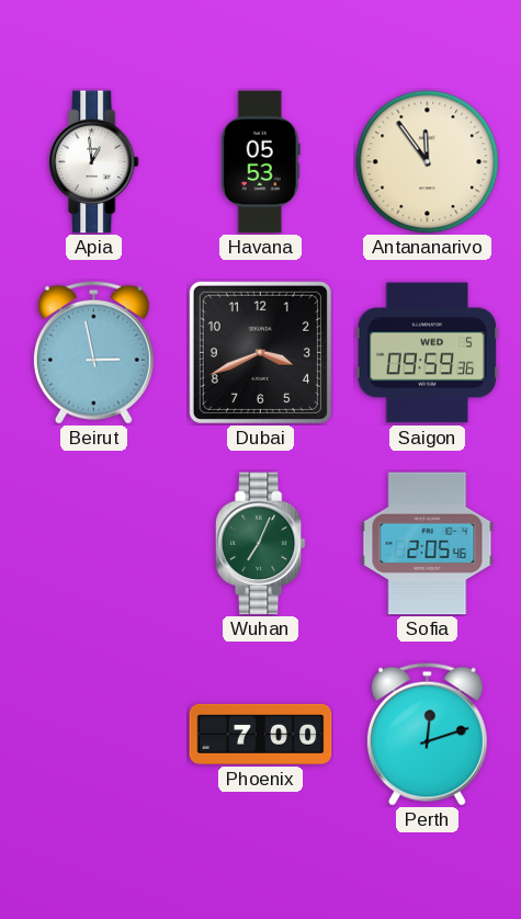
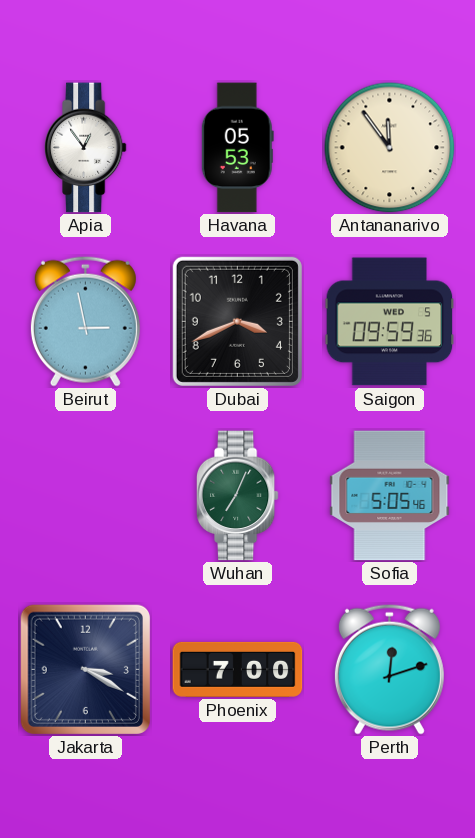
Apia: 12:59 -> 12:54 (85, 148)
Sofia: 2:05 -> 5:05 (390, 496)
Jakarta: none -> 3:20 (85, 669)
